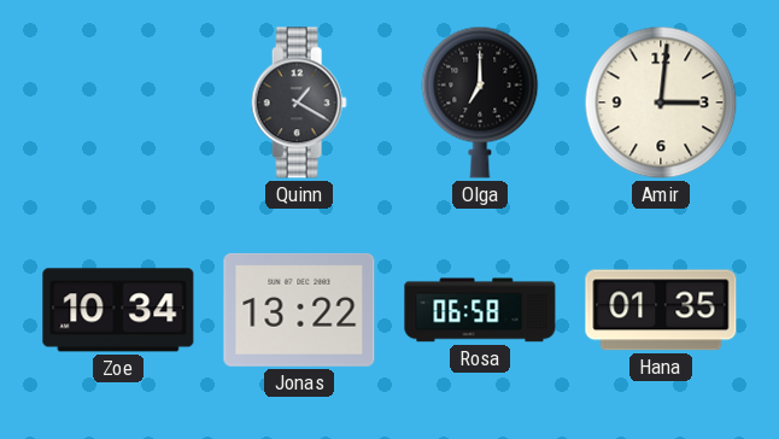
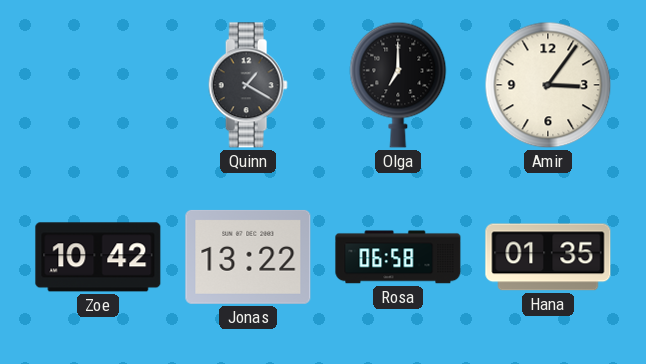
Amir: 3:01 -> 3:06 (548, 85)
Zoe: 10:34 -> 10:42 (98, 257)
